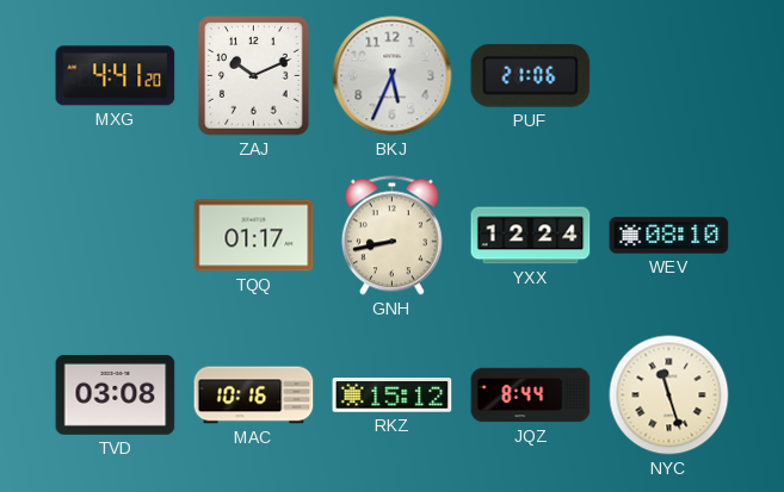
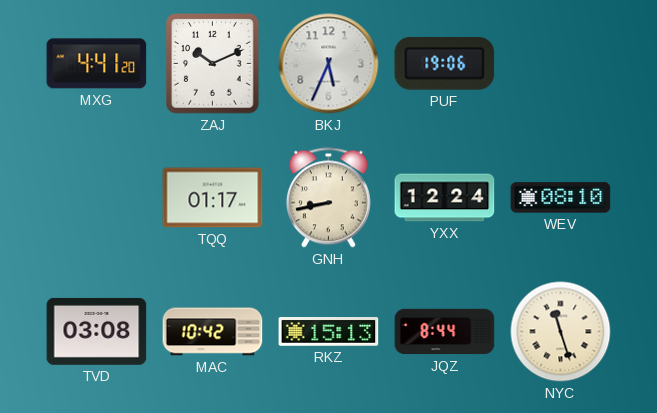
PUF: 21:06 -> 19:06 (445, 64)
MAC: 10:16 -> 10:42 (213, 332)
RKZ: 15:12 -> 15:13 (329, 332)
